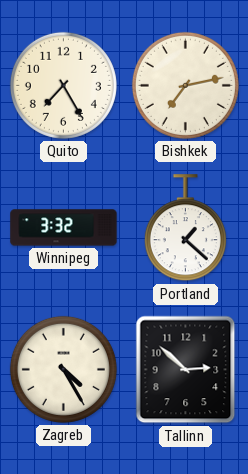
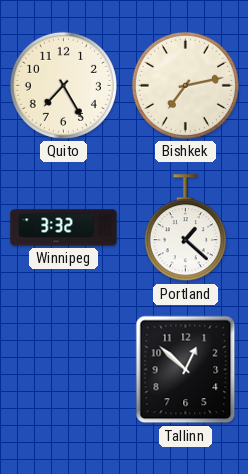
Zagreb: 4:25 -> none (63, 369)
Tallinn: 2:52 -> 12:52 (186, 370)
